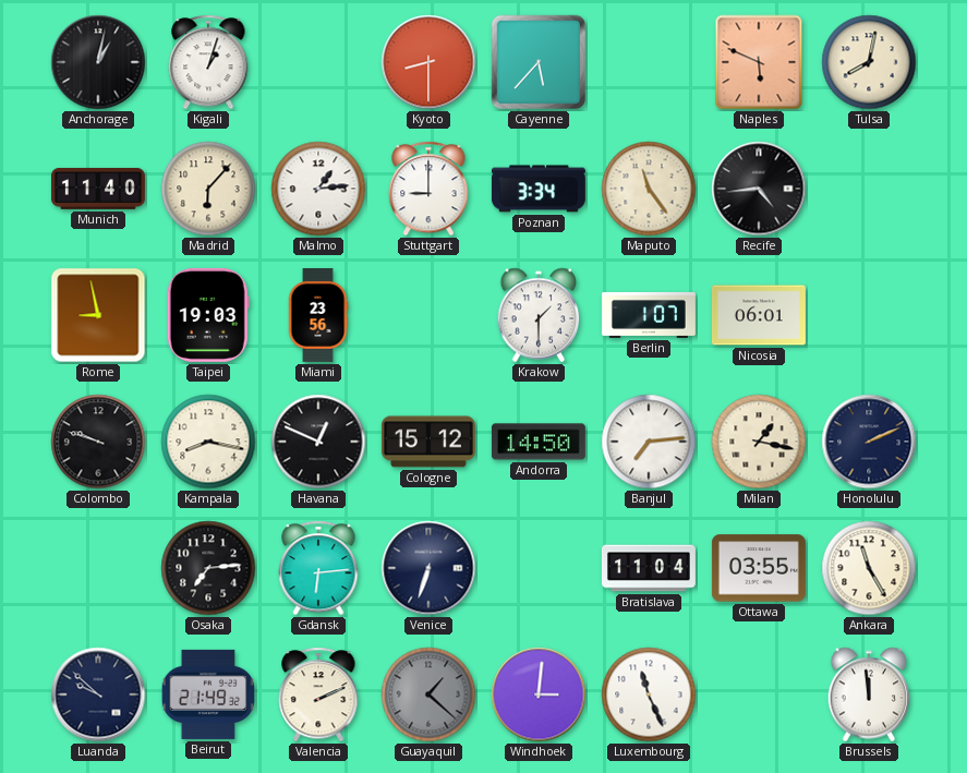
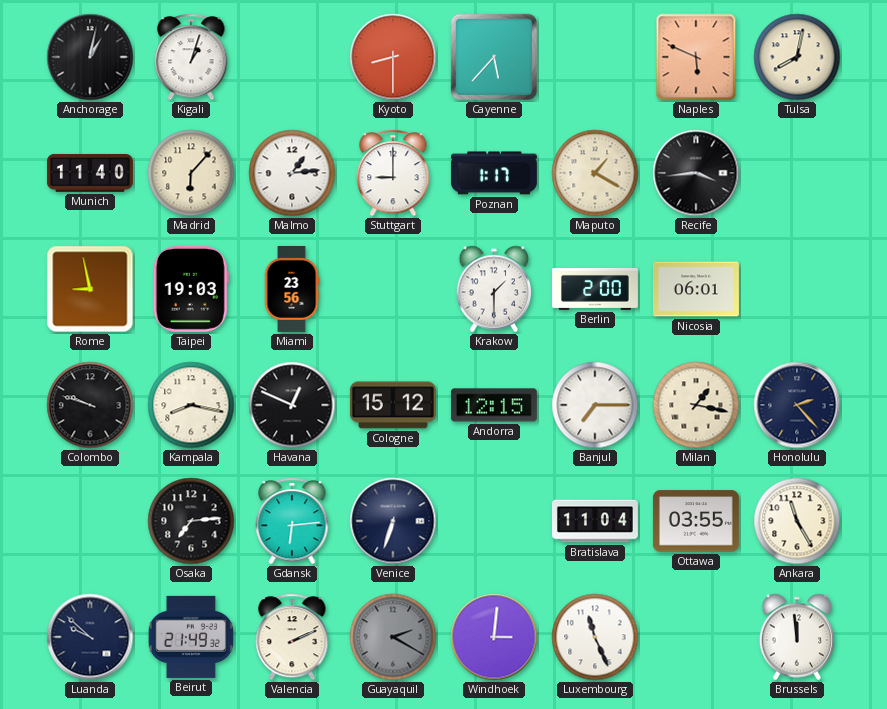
Poznan: 3:34 -> 1:17 (494, 173)
Maputo: 11:24 -> 1:20 (595, 173)
Recife: 4:44 -> 3:44 (696, 173)
Berlin: 1:07 -> 2:00 (595, 289)
Andorra: 14:50 -> 12:15 (494, 405)
Banjul: 7:14 -> 7:15 (595, 405)
Honolulu: 2:11 -> 2:23 (797, 405)
Guayaquil: 1:22 -> 2:20 (393, 637)
